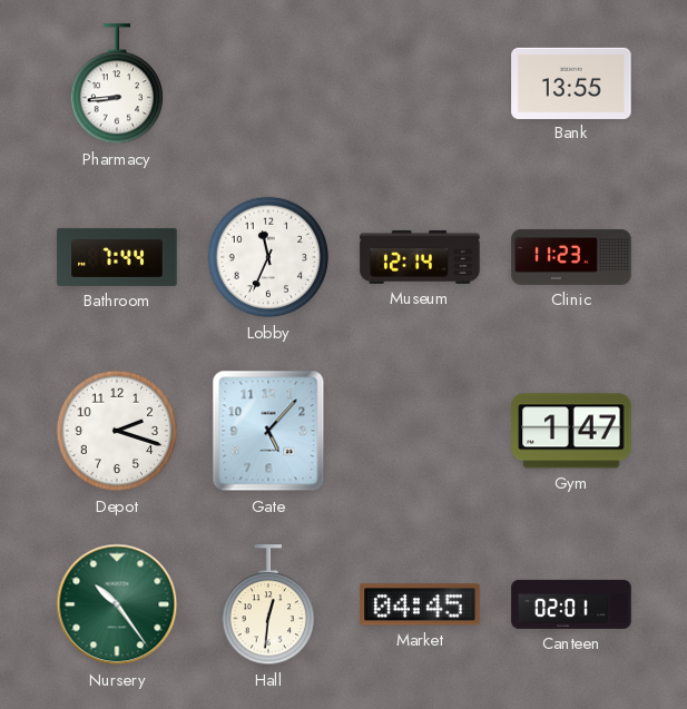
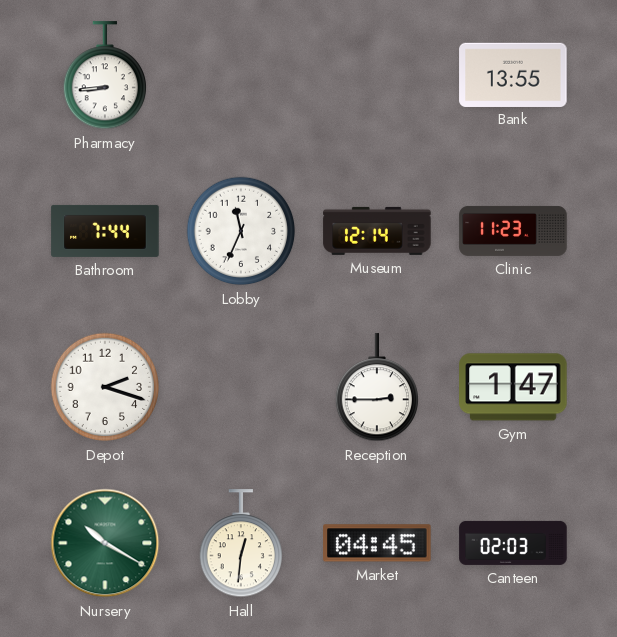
Gate: 5:07 -> none (268, 431)
Reception: none -> 2:45 (376, 388)
Nursery: 10:24 -> 10:20 (105, 543)
Canteen: 02:01 -> 02:03 (513, 543)
